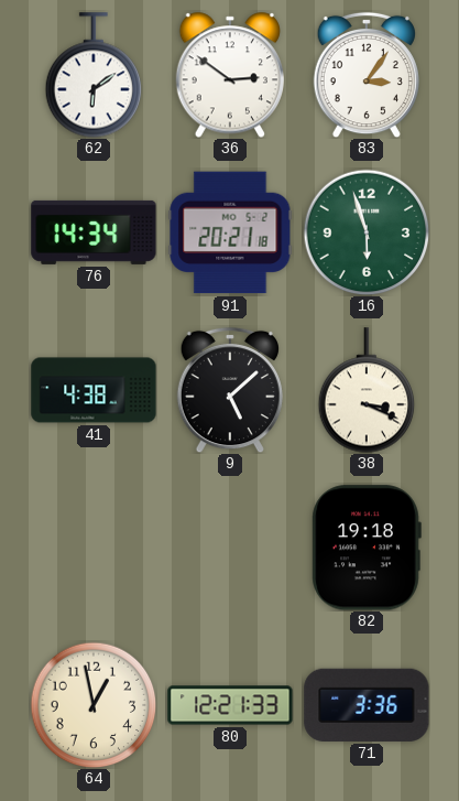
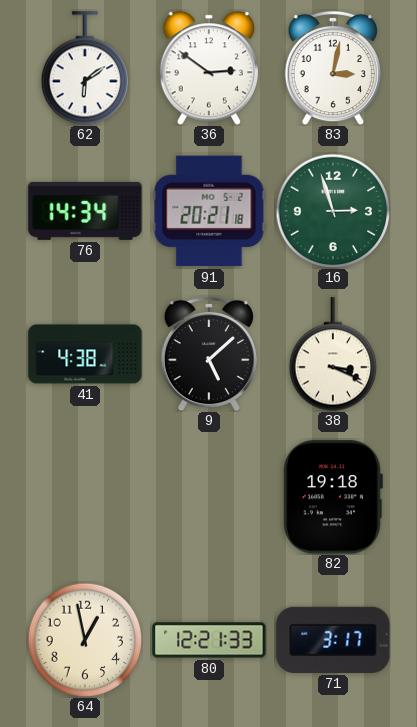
83: 3:06 -> 3:02 (333, 68)
16: 5:57 -> 2:57 (333, 211)
71: 3:36 -> 3:17 (333, 640)
